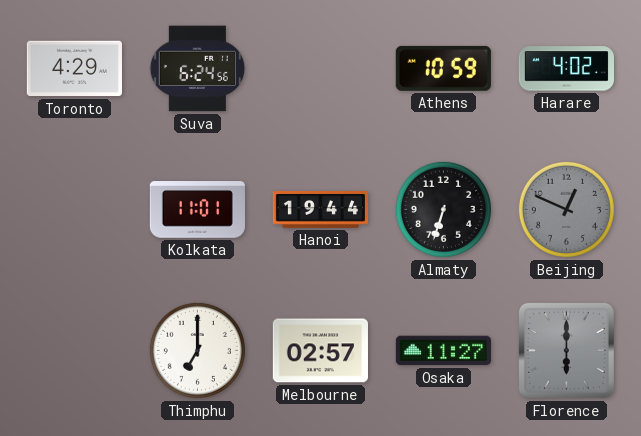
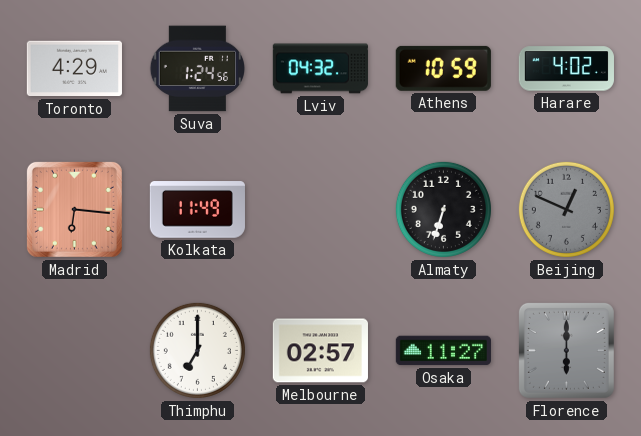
Suva: 6:24 -> 1:24 (198, 69)
Lviv: none -> 04:32 (320, 69)
Madrid: none -> 6:16 (74, 209)
Kolkata: 11:01 -> 11:49 (197, 210)
Hanoi: 19:44 -> none (320, 210)
